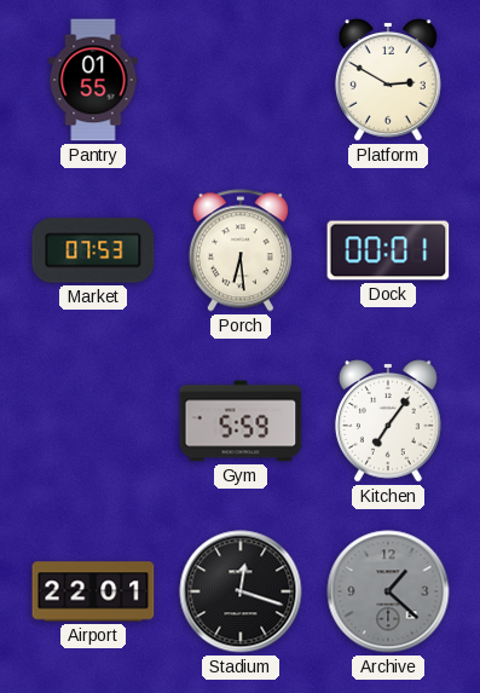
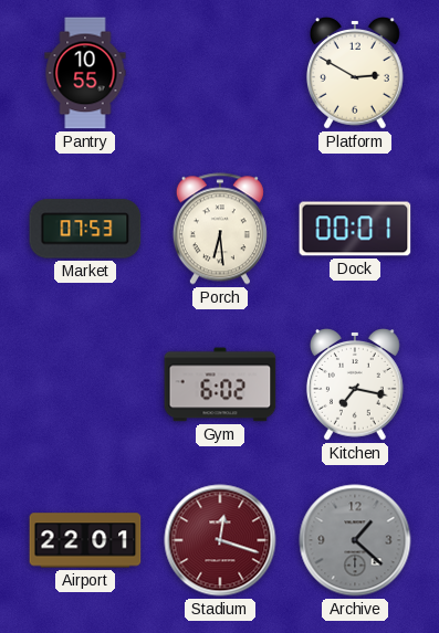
Pantry: 01:55 -> 10:55 (85, 73)
Gym: 5:59 -> 6:02 (220, 384)
Kitchen: 7:06 -> 7:17 (355, 386)
Stadium dial: black -> burgundy (220, 540)
